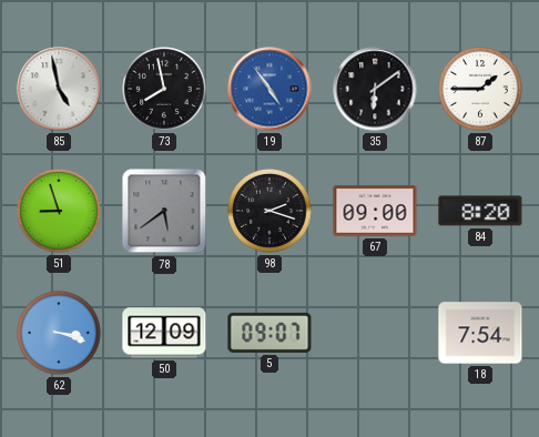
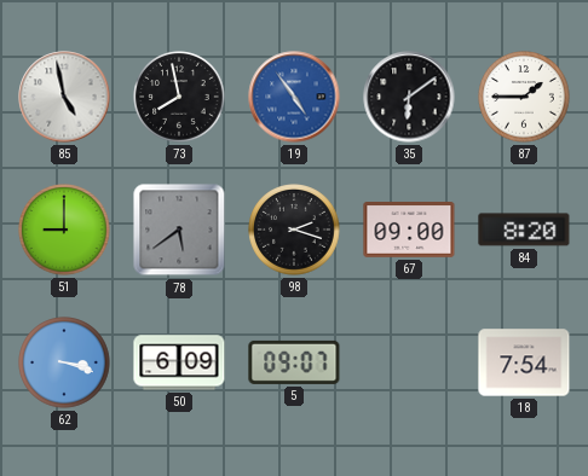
51: 8:57 -> 9:00 (64, 230)
50: 12:09 -> 6:09 (179, 362)
